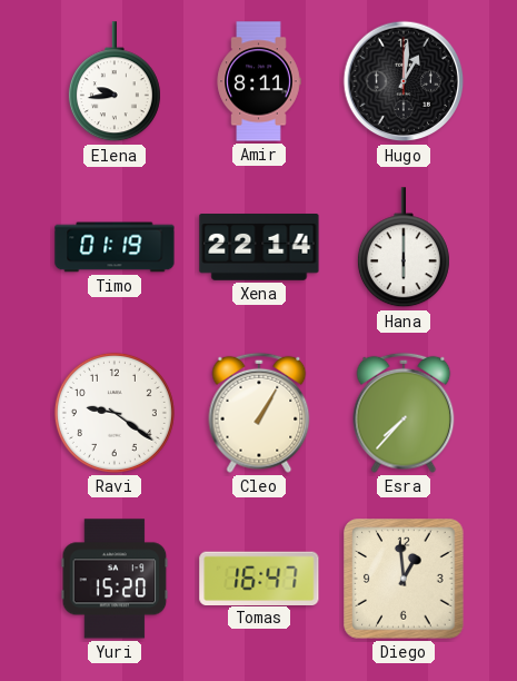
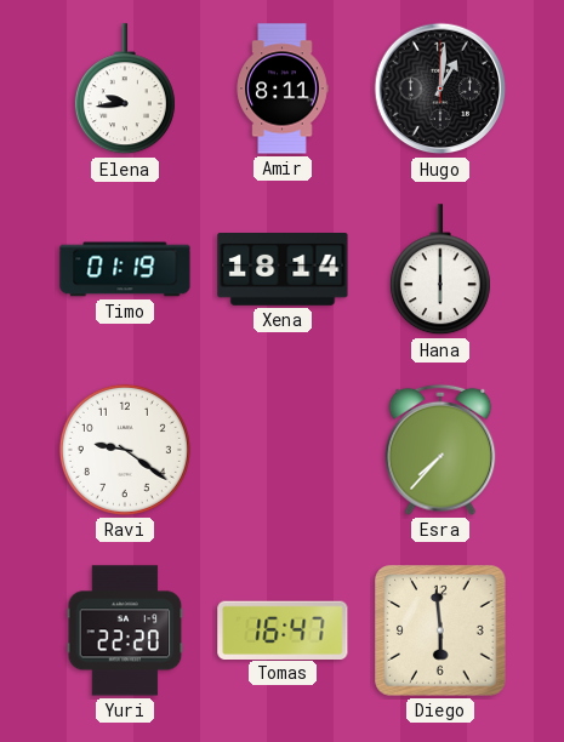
Xena: 22:14 -> 18:14 (283, 270)
Cleo: 1:05 -> none (259, 413)
Yuri: 15:20 -> 22:20 (125, 630)
Diego: 12:59 -> 5:59 (440, 630)
